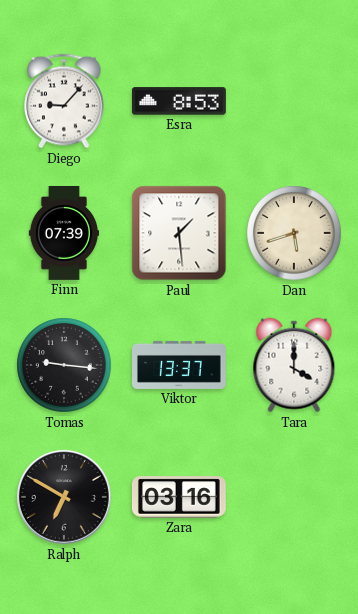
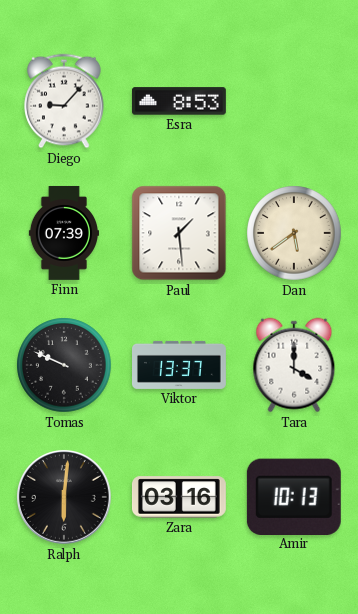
Dan: 5:42 -> 5:39 (294, 233)
Tomas: 9:16 -> 9:49 (64, 365)
Ralph: 6:50 -> 6:01 (64, 497)
Amir: none -> 10:13 (294, 496)
